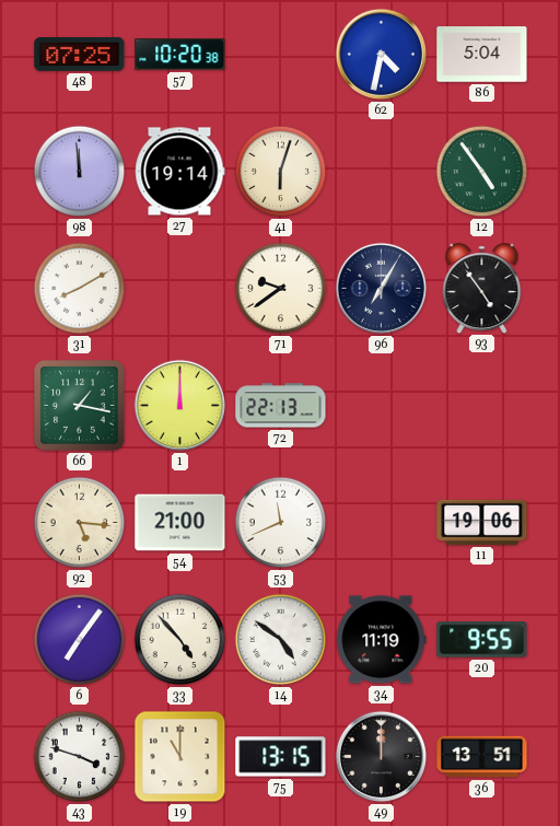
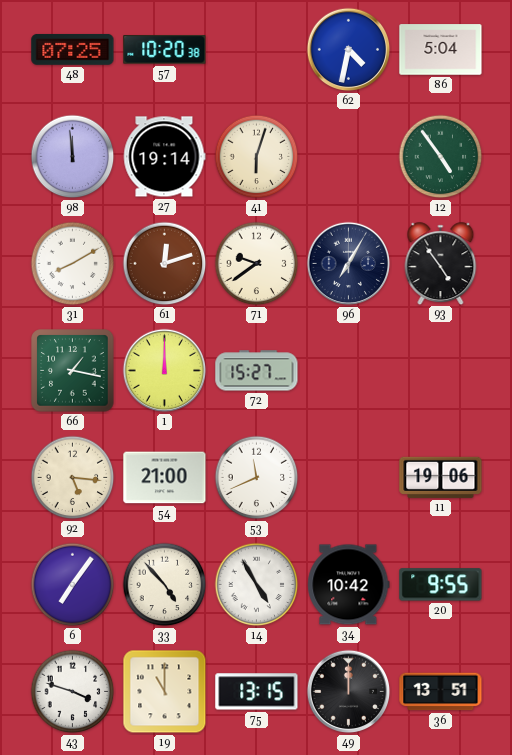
61: none -> 12:12 (165, 264)
72: 22:13 -> 15:27 (257, 371)
14: 4:51 -> 4:55 (257, 585)
34: 11:19 -> 10:42 (349, 585)
